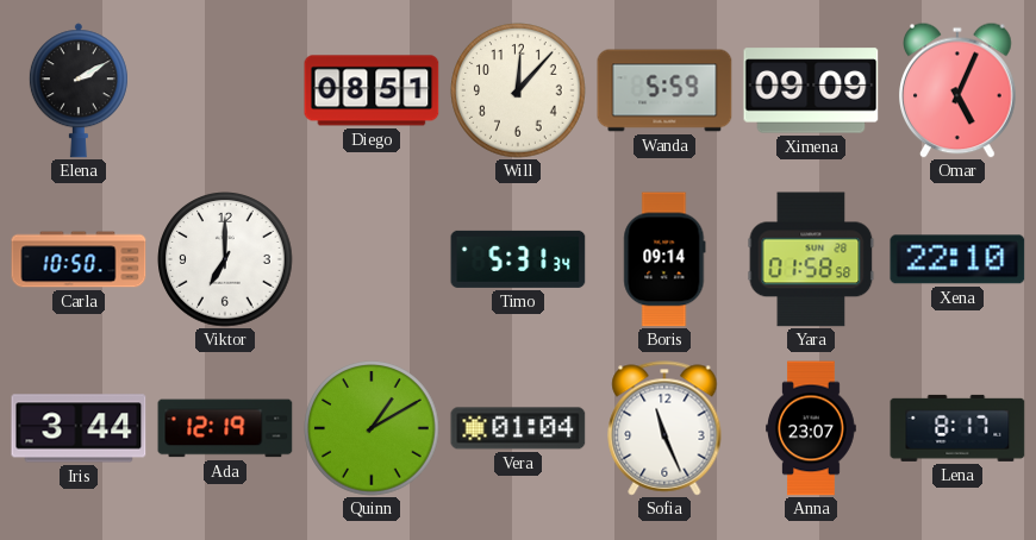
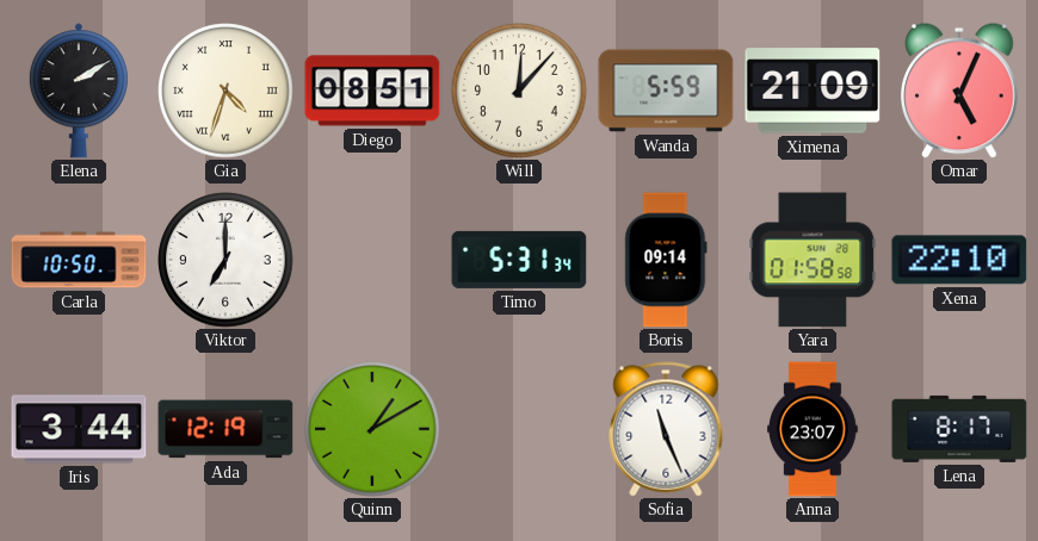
Gia: none -> 4:33 (225, 91)
Ximena: 09:09 -> 21:09 (813, 91)
Vera: 01:04 -> none (518, 428)
